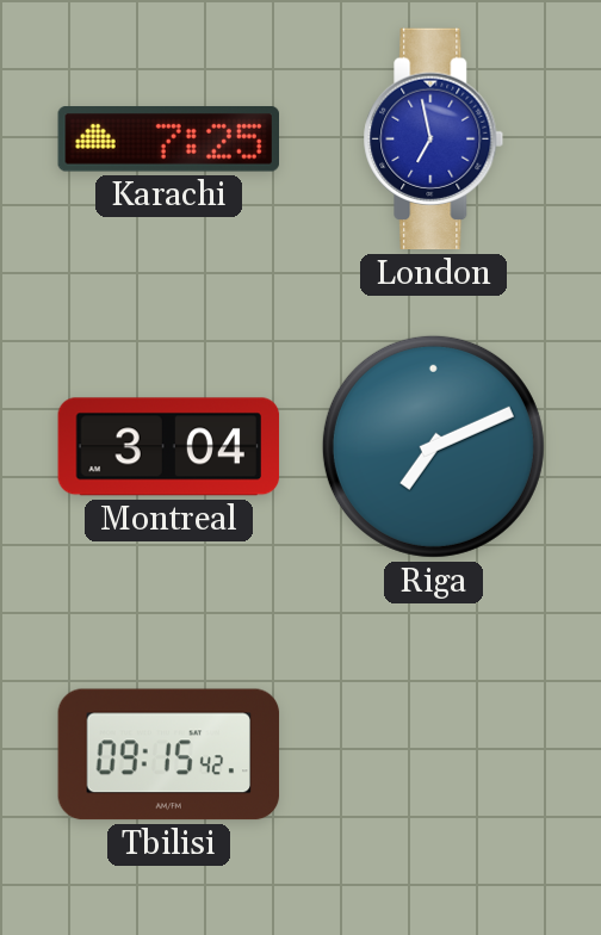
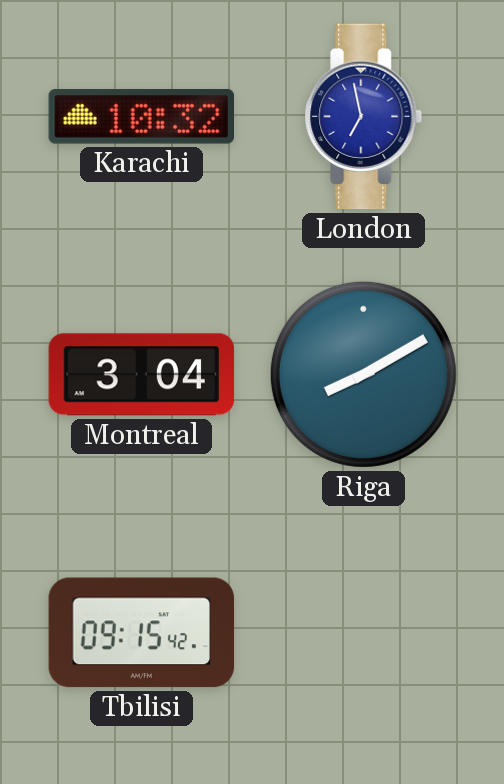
Karachi: 7:25 -> 10:32 (141, 117)
Riga: 7:11 -> 8:10 (363, 374)
